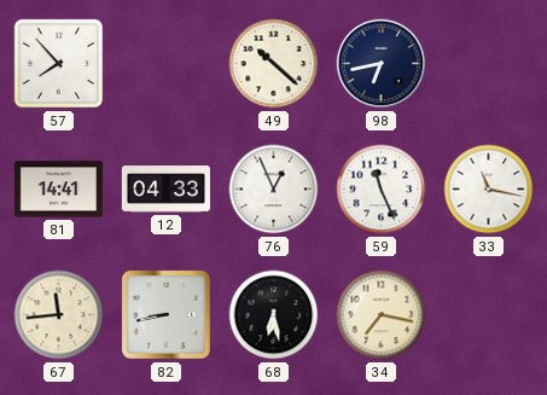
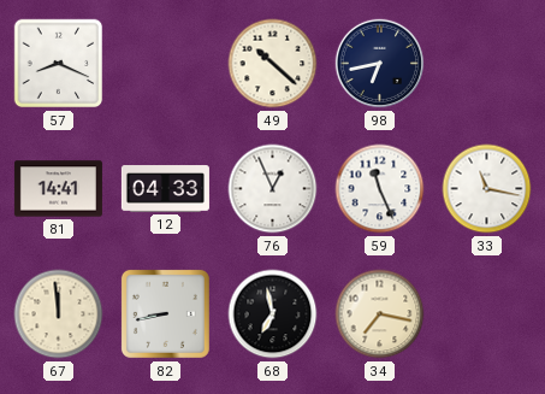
57: 7:53 -> 8:19 (59, 64)
67: 11:44 -> 11:59 (59, 314)
68: 6:28 -> 6:58 (273, 314)
